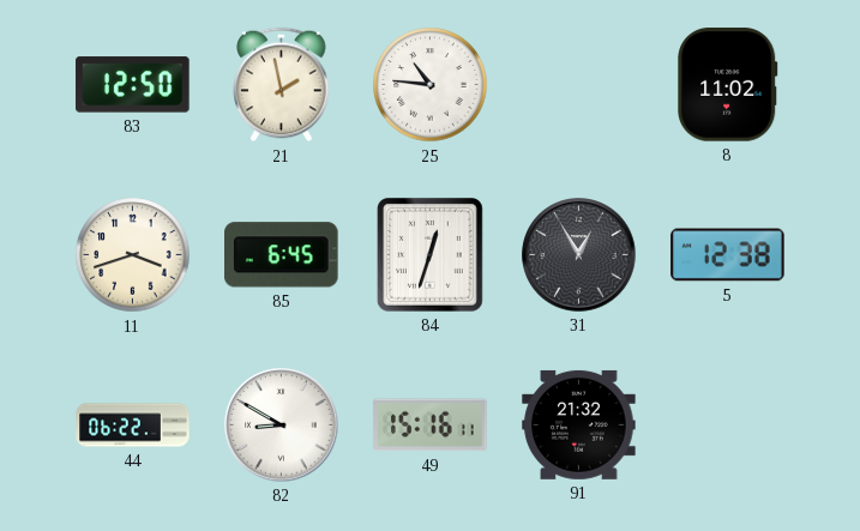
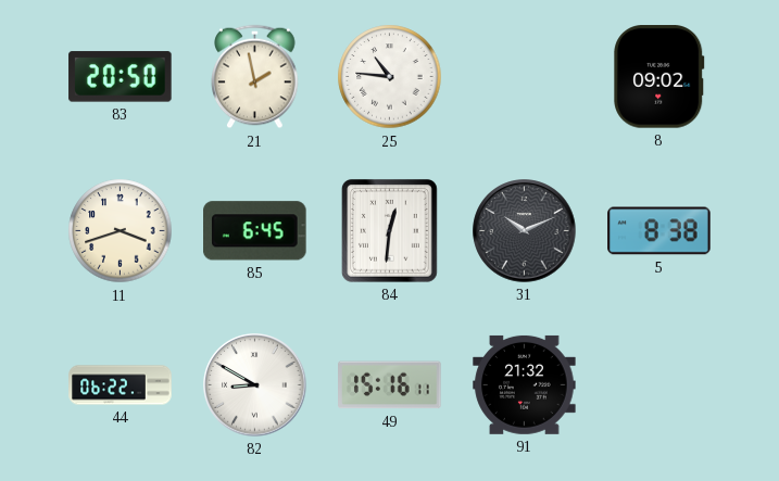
83: 12:50 -> 20:50 (121, 77)
8: 11:02 -> 09:02 (659, 77)
84: 12:33 -> 12:31 (389, 231)
31: 12:55 -> 10:11 (525, 231)
5: 12:38 -> 8:38 (659, 231)
